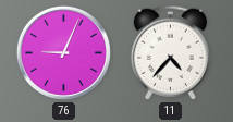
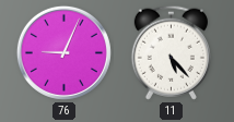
11: 4:37 -> 5:23 (171, 52)
